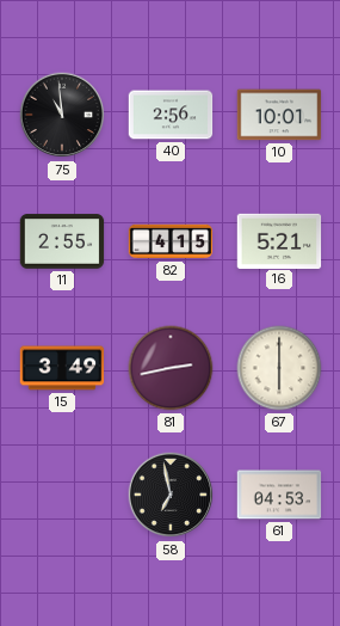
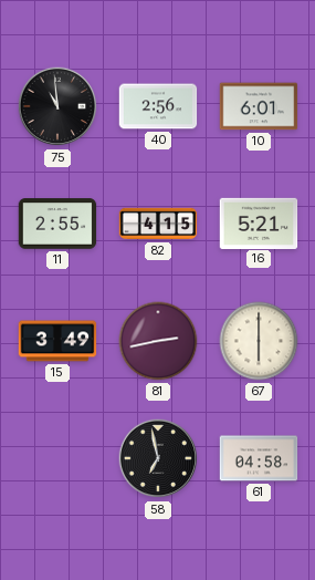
10: 10:01 -> 6:01 (259, 106)
61: 04:53 -> 04:58 (259, 458)
